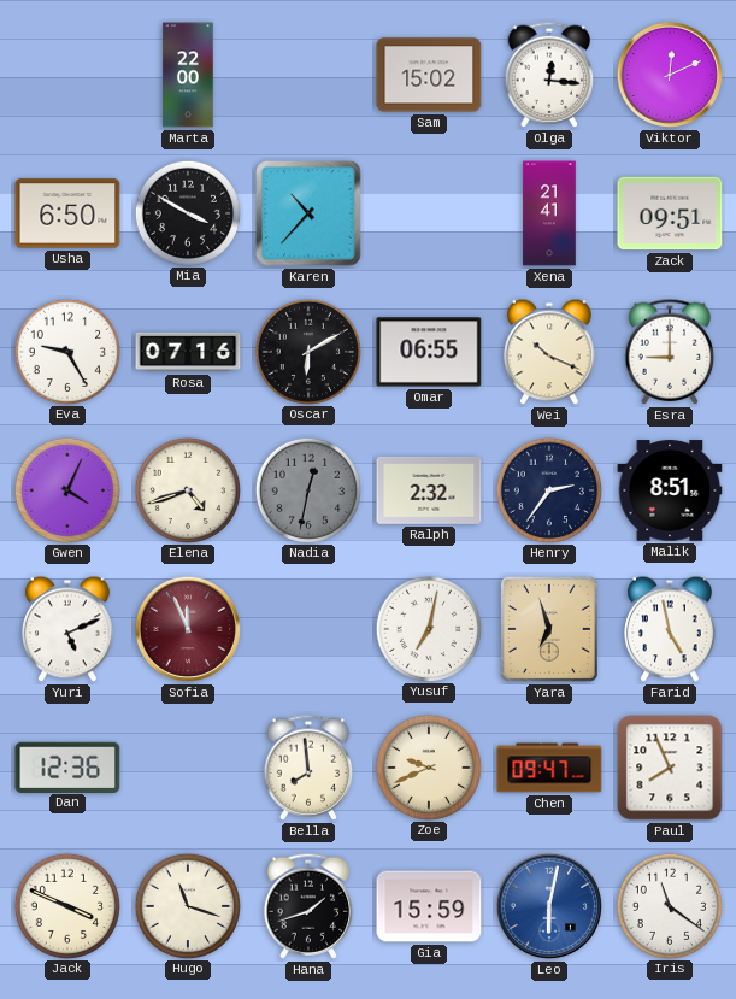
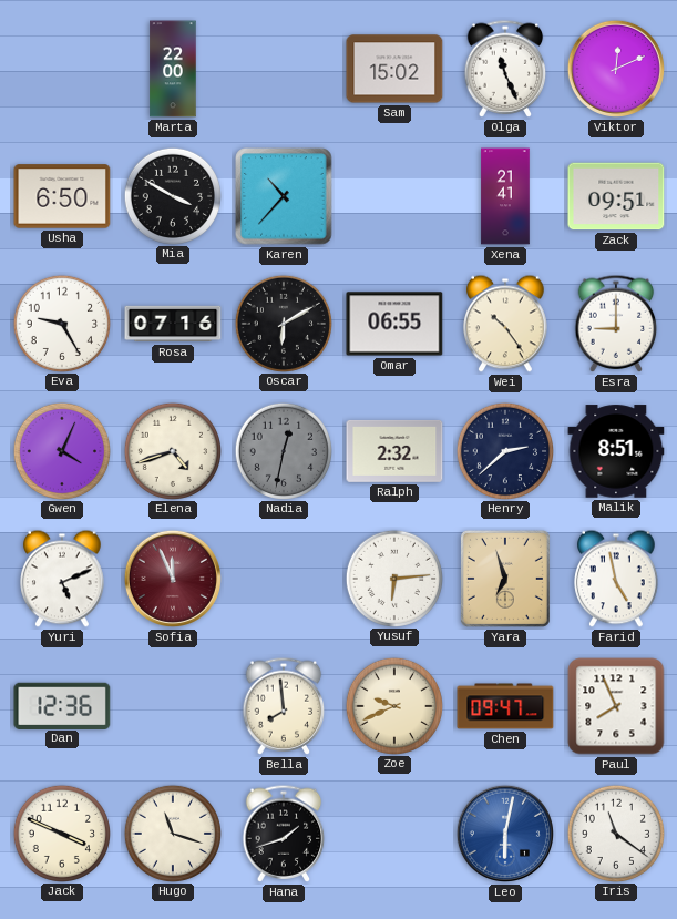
Olga: 12:16 -> 11:26 (505, 69)
Wei: 10:19 -> 10:24 (505, 324)
Henry: 2:36 -> 2:38 (504, 450)
Yusuf: 7:02 -> 6:14 (393, 578)
Gia: 15:59 -> none (429, 906)
